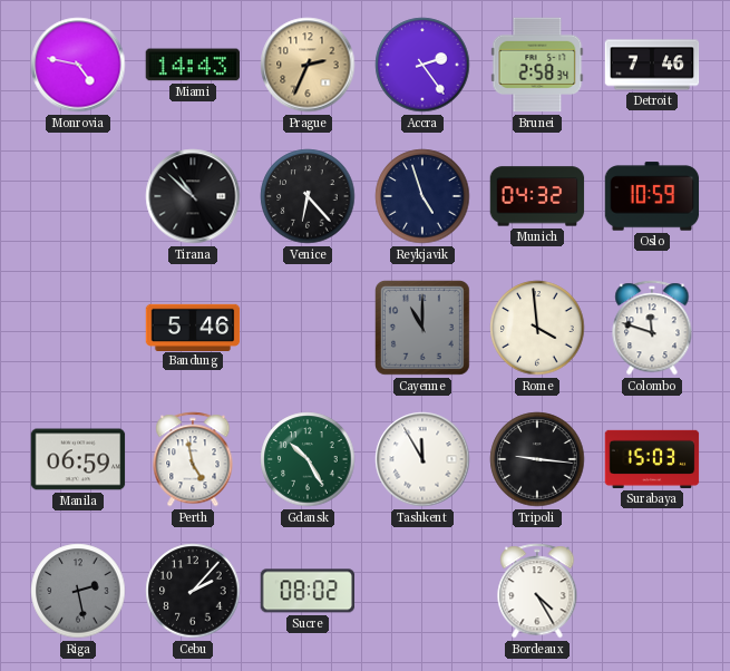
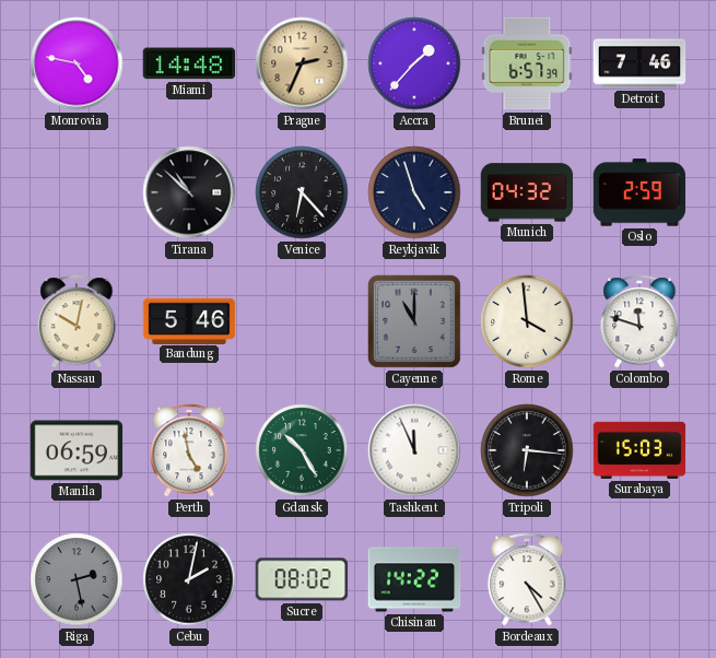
Miami: 14:43 -> 14:48 (189, 63)
Accra: 2:24 -> 1:37 (414, 63)
Brunei: 2:58 -> 6:57 (527, 63)
Oslo: 10:59 -> 2:59 (639, 192)
Nassau: none -> 10:02 (77, 321)
Tashkent: 11:55 -> 11:56 (414, 450)
Tripoli: 9:16 -> 6:16 (527, 450)
Cebu: 2:07 -> 2:02 (189, 579)
Chisinau: none -> 14:22 (414, 579)
